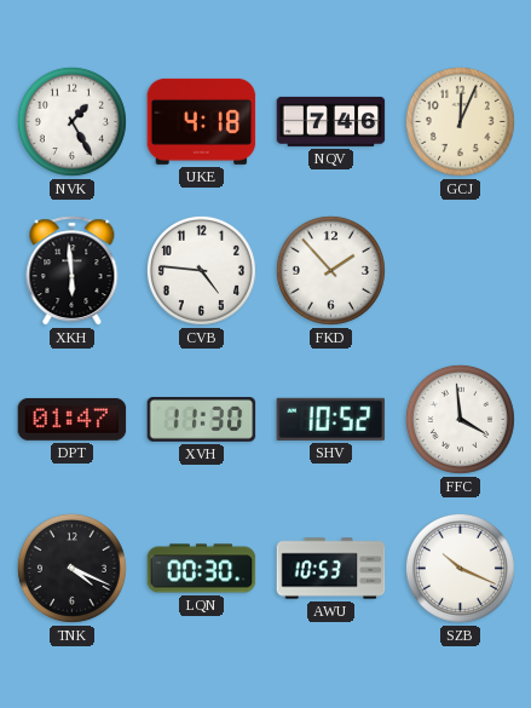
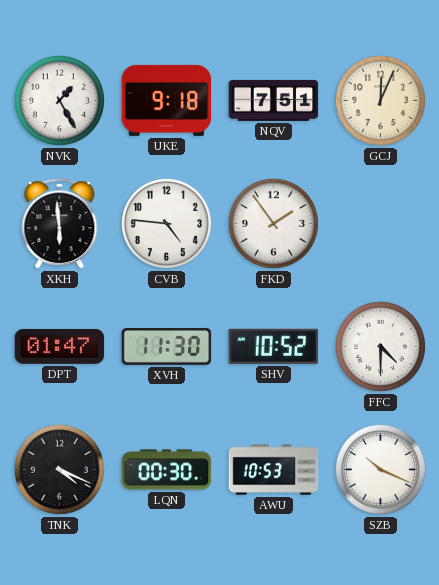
UKE: 4:18 -> 9:18 (167, 100)
NQV: 7:46 -> 7:51 (274, 100)
FKD: 1:53 -> 1:54 (273, 223)
FFC: 3:59 -> 4:30 (380, 346)
